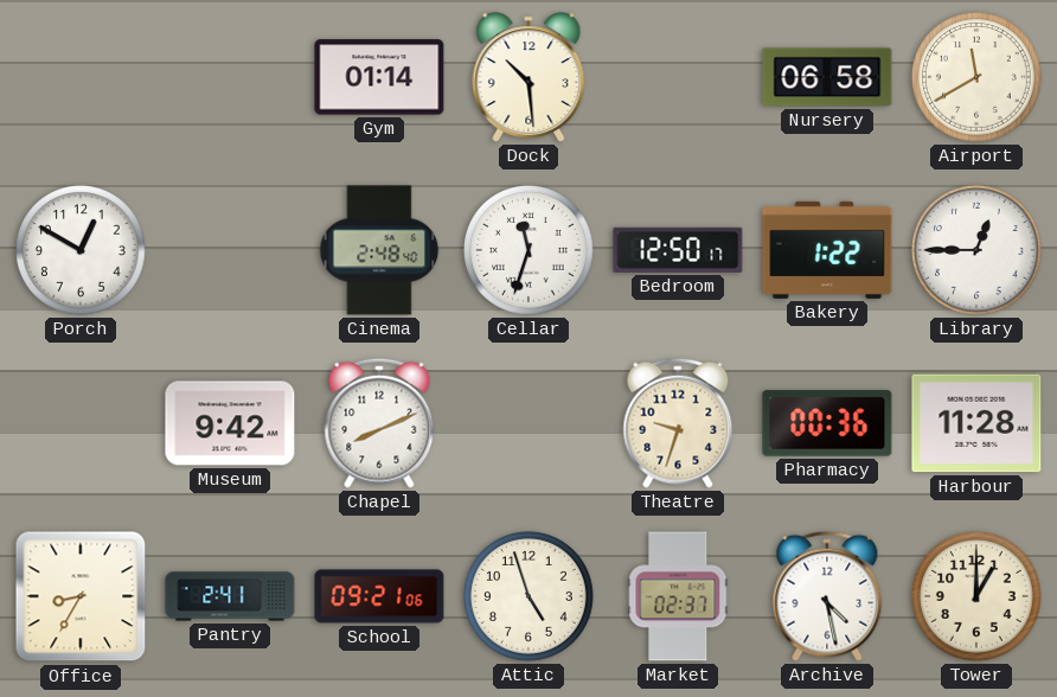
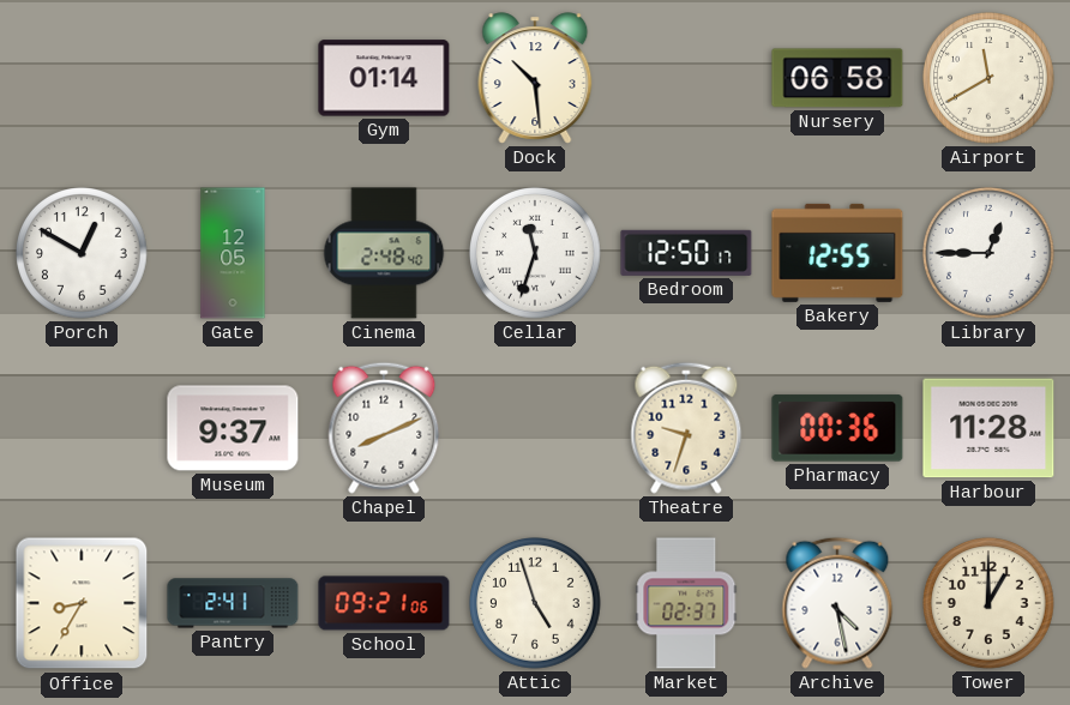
Gate: none -> 12:05 (233, 253)
Bakery: 1:22 -> 12:55 (837, 253)
Museum: 9:42 -> 9:37 (233, 428)
